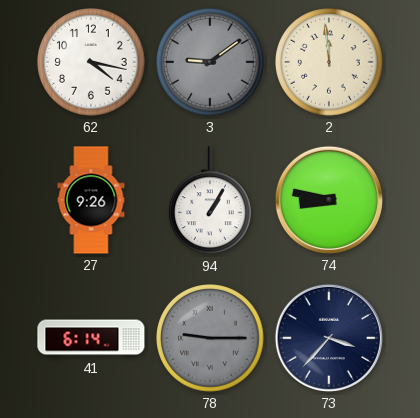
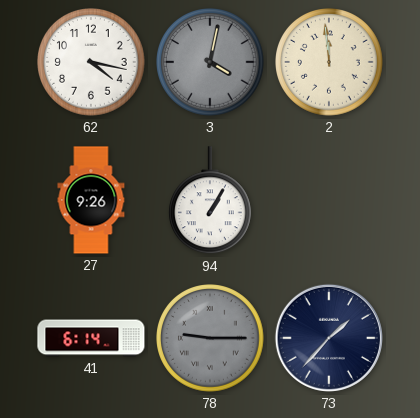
3: 9:09 -> 4:02 (211, 63)
74: 8:47 -> none (329, 200)
73: 3:37 -> 1:37 (329, 338)
